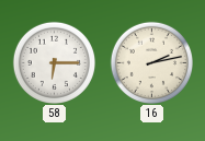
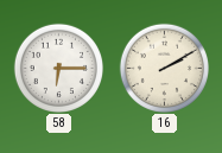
16: 2:13 -> 2:10 (164, 68)
